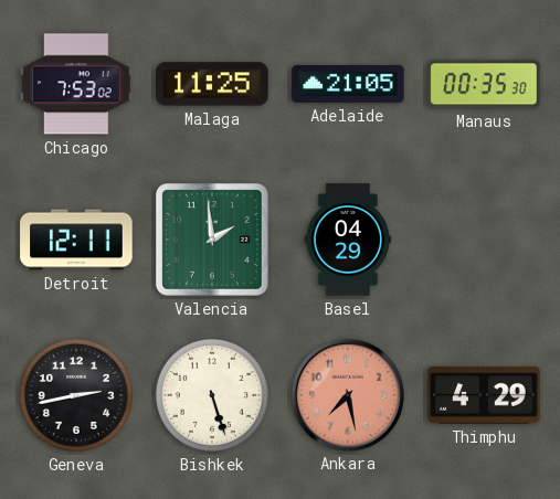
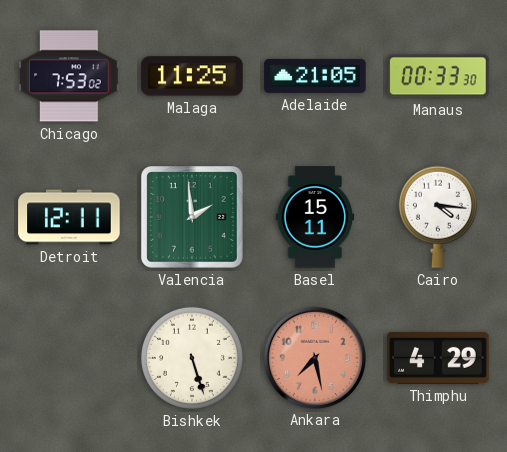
Manaus: 00:35 -> 00:33 (438, 76)
Basel: 04:29 -> 15:11 (315, 217)
Cairo: none -> 4:16 (438, 217)
Geneva: 2:43 -> none (76, 395)
